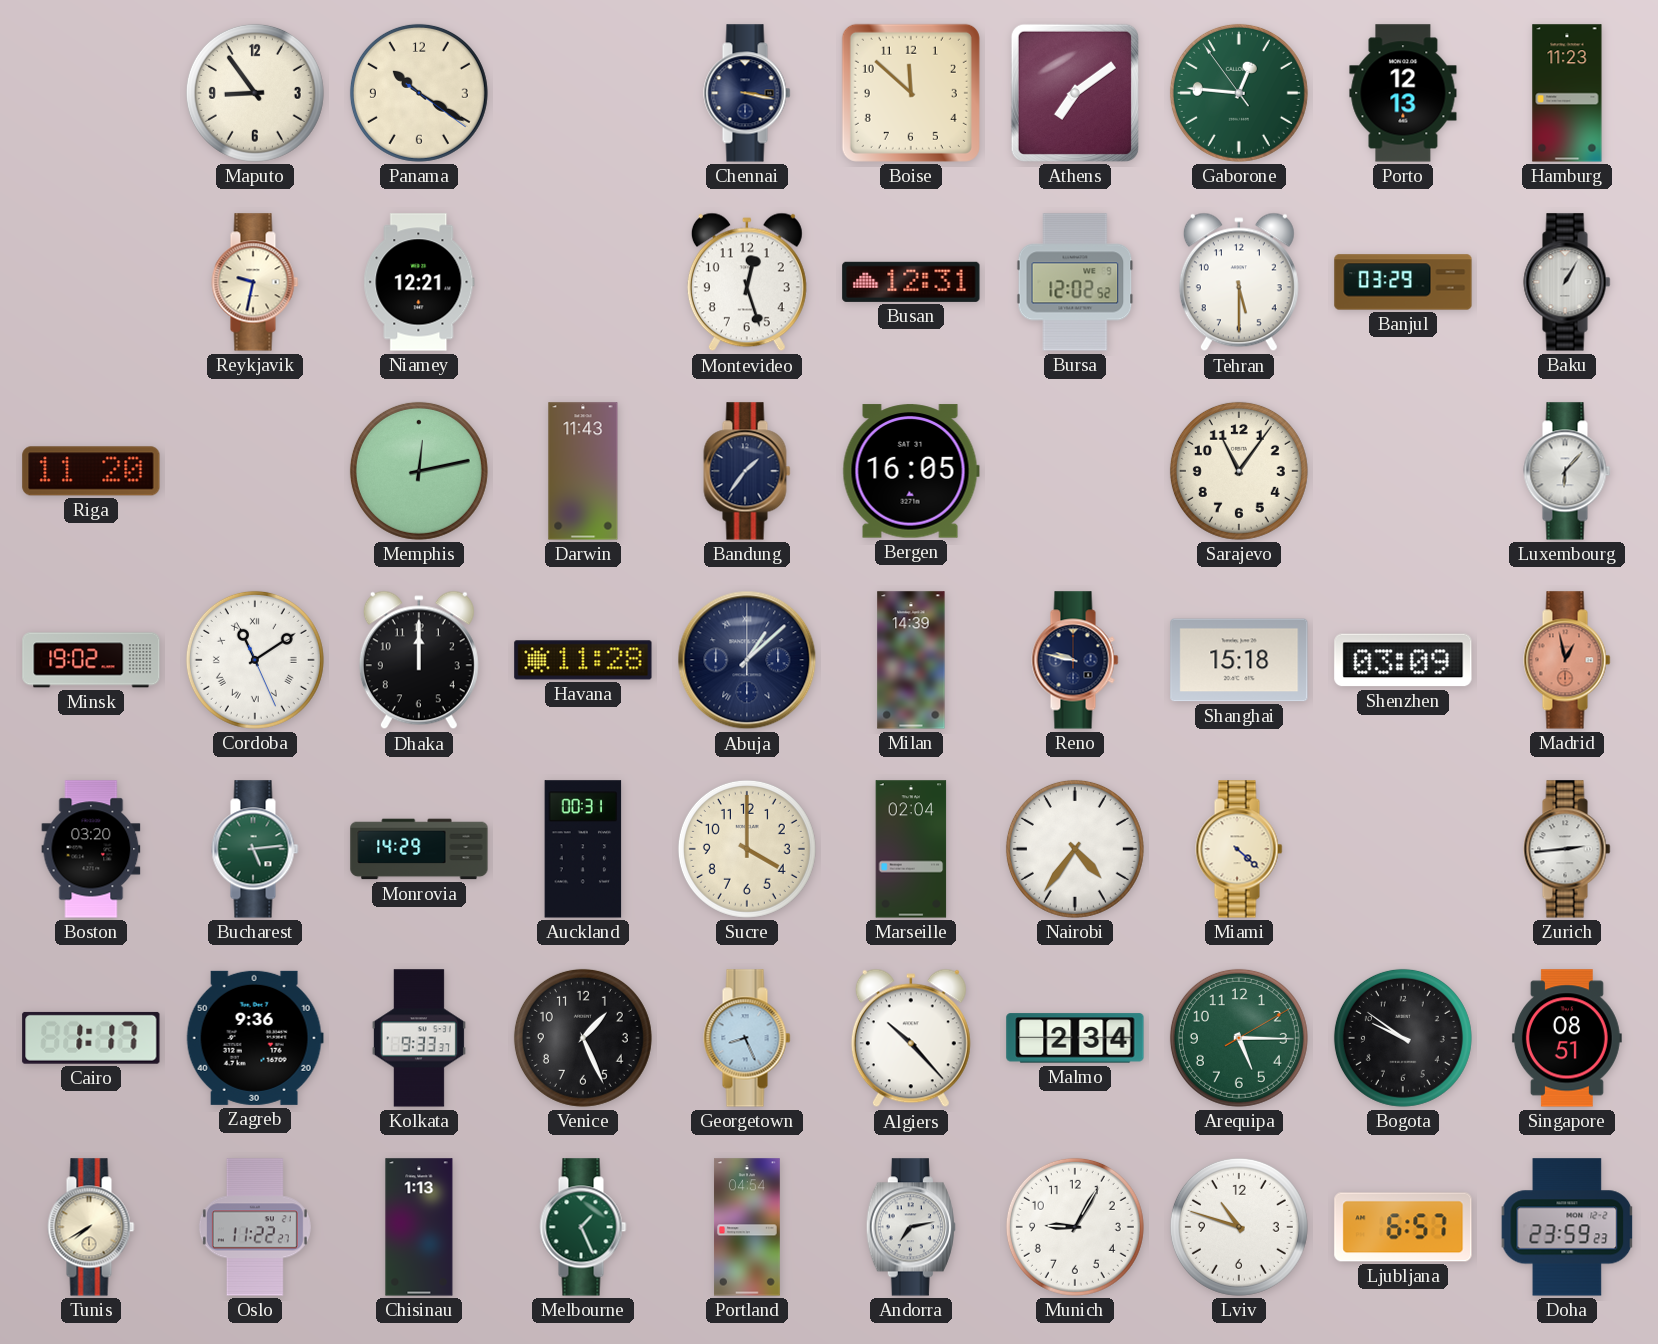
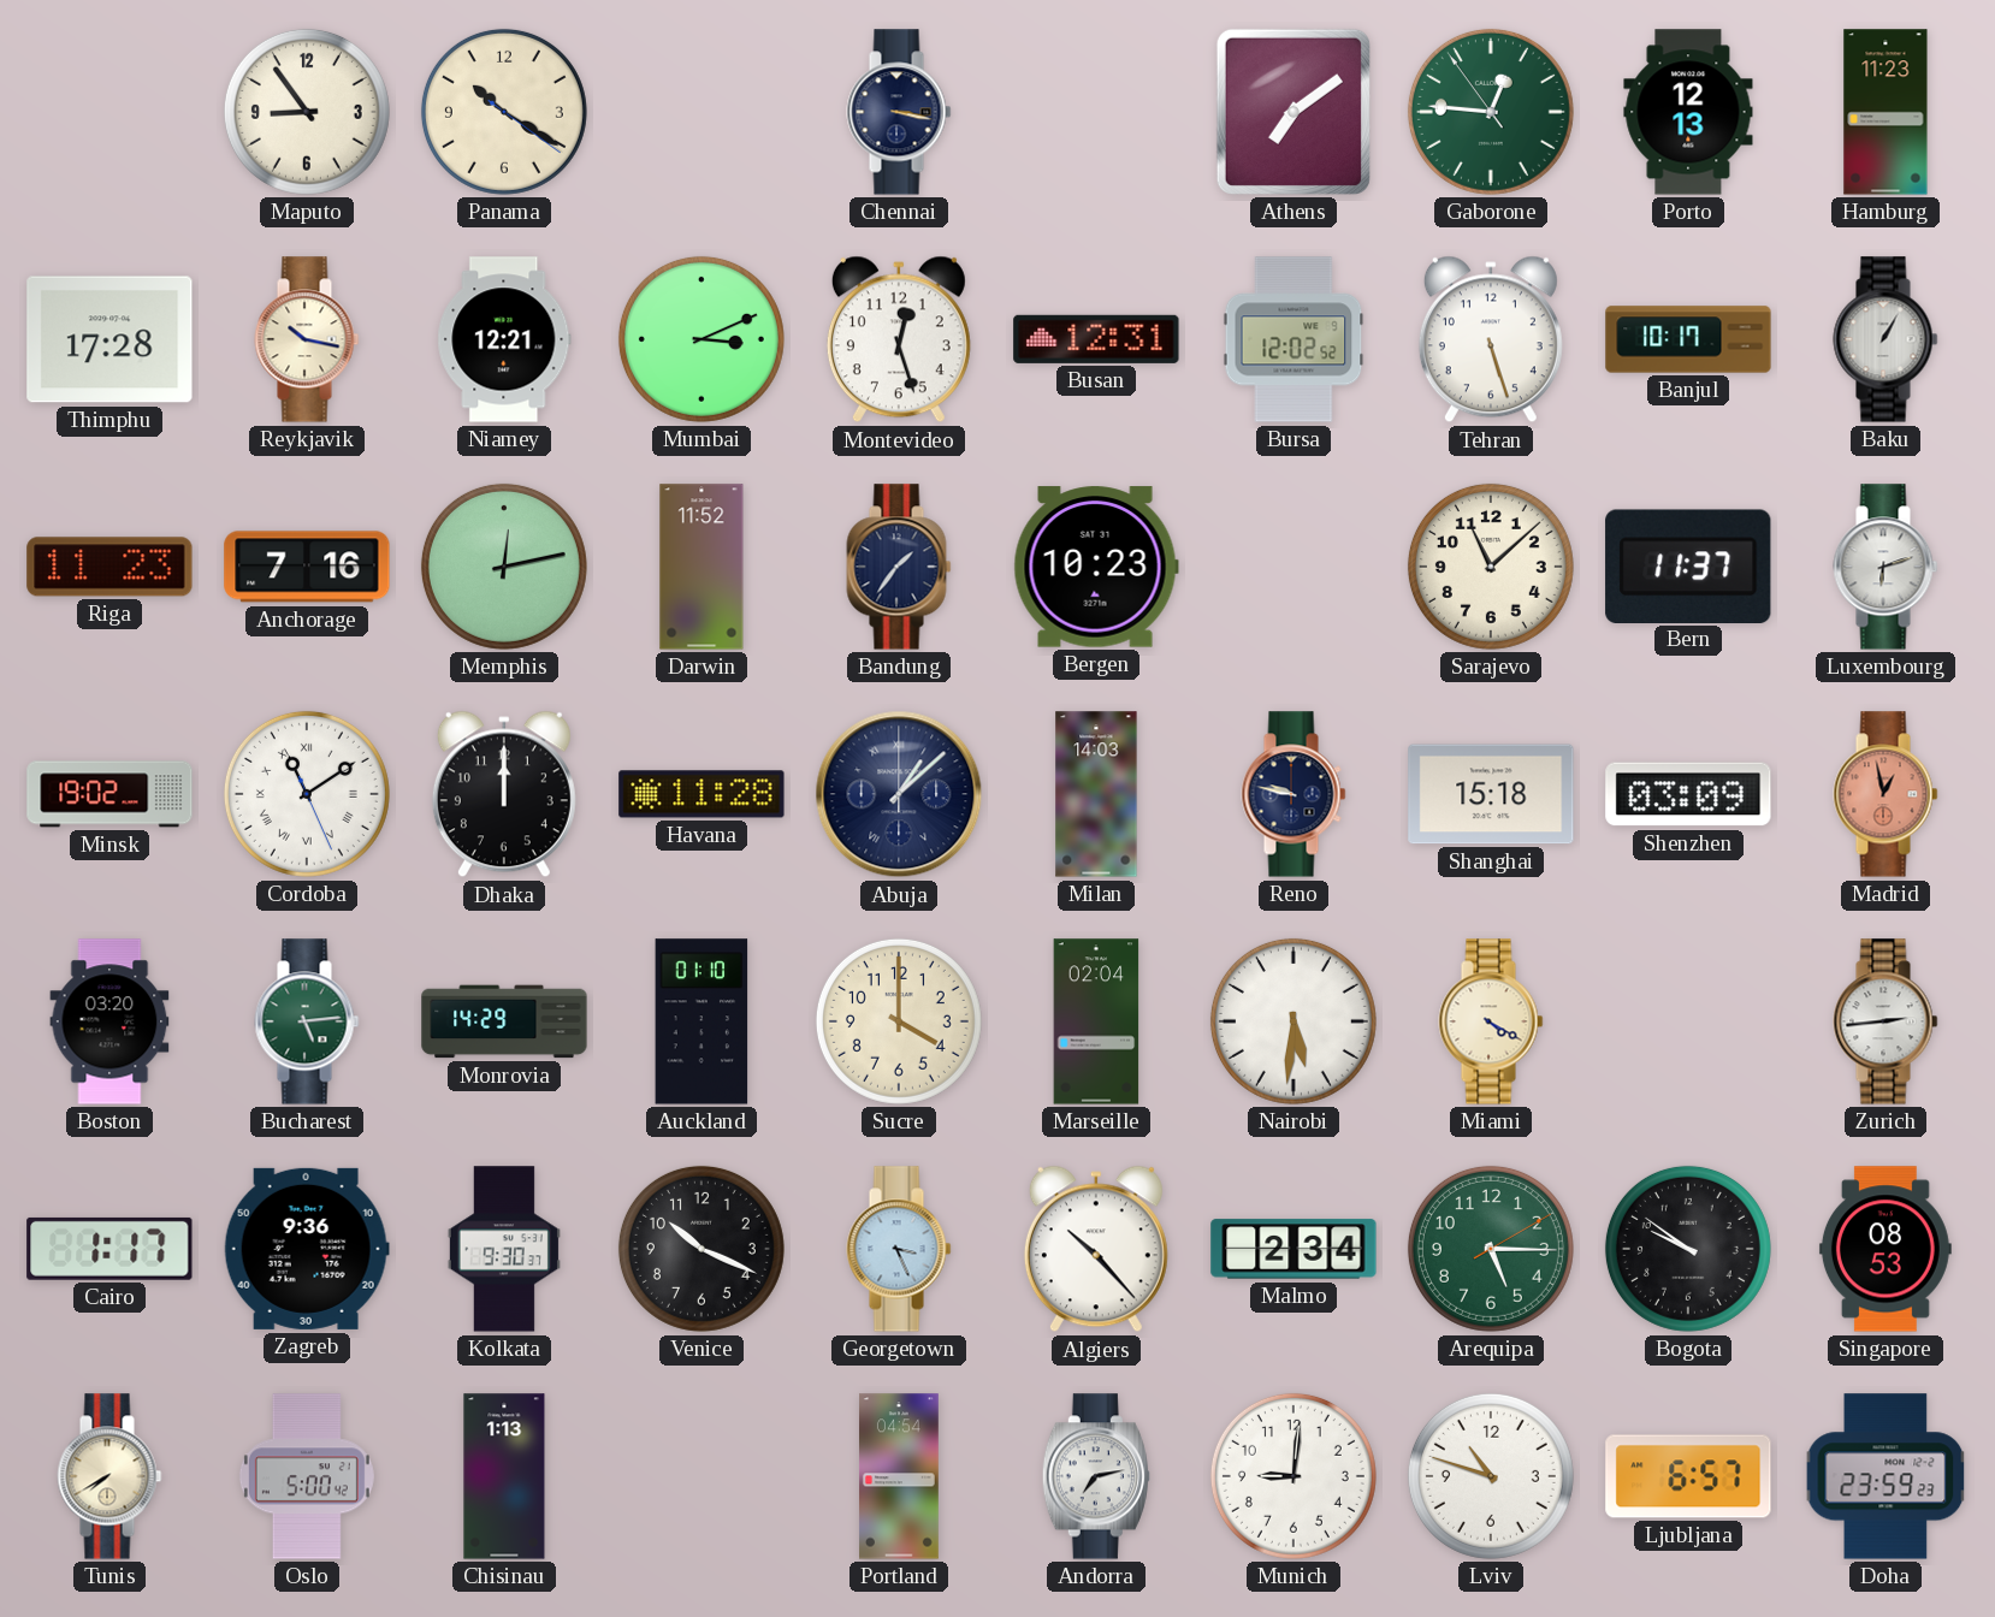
Boise: 11:52 -> none (911, 93)
Thimphu: none -> 17:28 (109, 339)
Reykjavik: 9:32 -> 10:17 (307, 339)
Mumbai: none -> 3:11 (701, 339)
Tehran: 5:30 -> 5:27 (1491, 339)
Banjul: 03:29 -> 10:17 (1688, 339)
Riga: 11:20 -> 11:23 (109, 567)
Anchorage: none -> 7:16 (307, 567)
Darwin: 11:43 -> 11:52 (701, 567)
Bergen: 16:05 -> 10:23 (1096, 567)
Sarajevo: 11:06 -> 11:08 (1491, 567)
Bern: none -> 11:37 (1688, 565)
Luxembourg: 6:07 -> 6:12 (1886, 567)
Milan: 14:39 -> 14:03 (1096, 794)
Auckland: 00:31 -> 01:10 (701, 1021)
Nairobi: 4:36 -> 5:31 (1294, 1021)
Miami: 4:22 -> 4:20 (1491, 1021)
Kolkata: 9:33 -> 9:30 (504, 1249)
Venice: 1:26 -> 10:19 (701, 1249)
Georgetown: 8:26 -> 3:26 (899, 1249)
Singapore: 08:51 -> 08:53 (1886, 1249)
Oslo: 11:22 -> 5:00 (307, 1476)
Melbourne: 1:26 -> none (583, 1227)
Munich: 9:05 -> 9:01 (1294, 1476)
